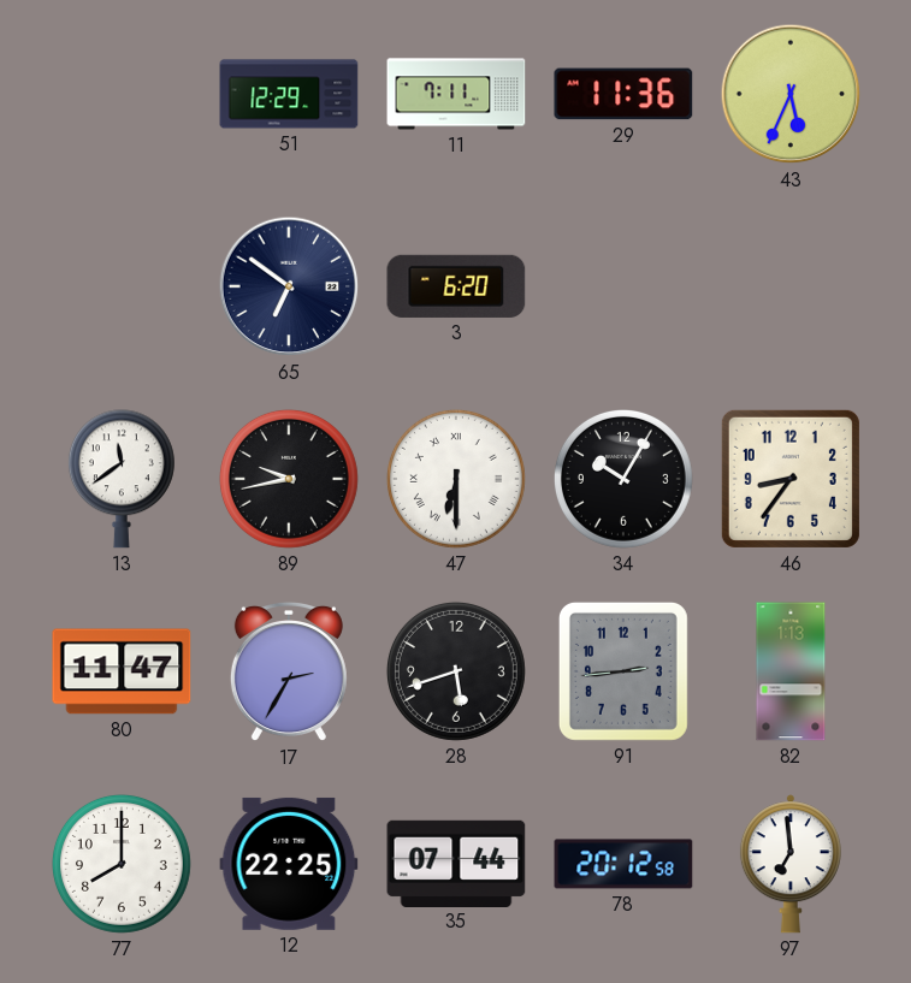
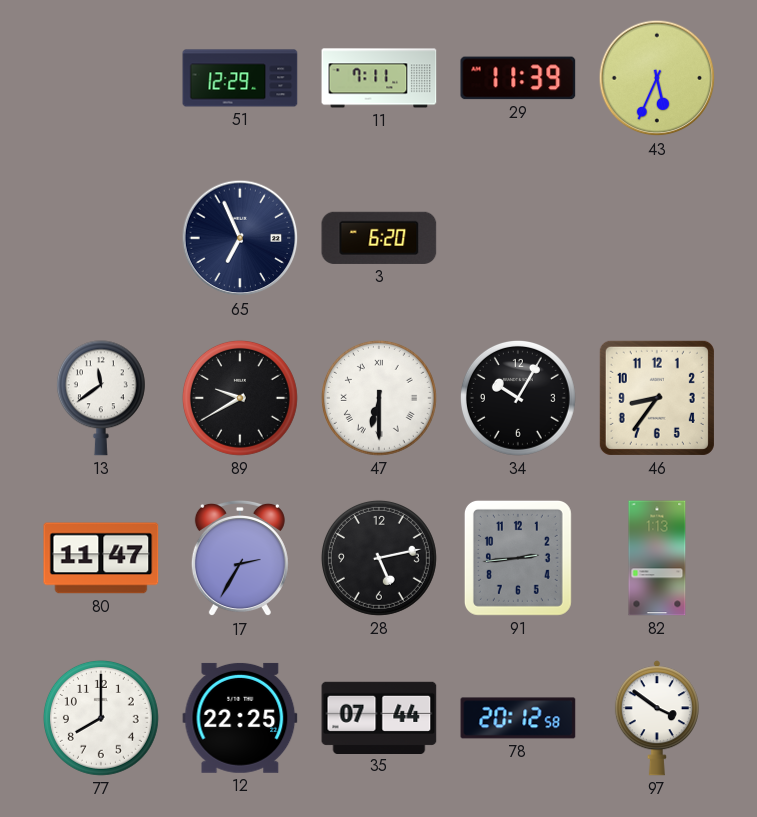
29: 11:36 -> 11:39 (518, 78)
65: 6:51 -> 6:56 (240, 238)
89: 9:43 -> 9:40 (240, 398)
28: 5:42 -> 5:13 (379, 558)
97: 6:59 -> 3:51 (657, 718)
